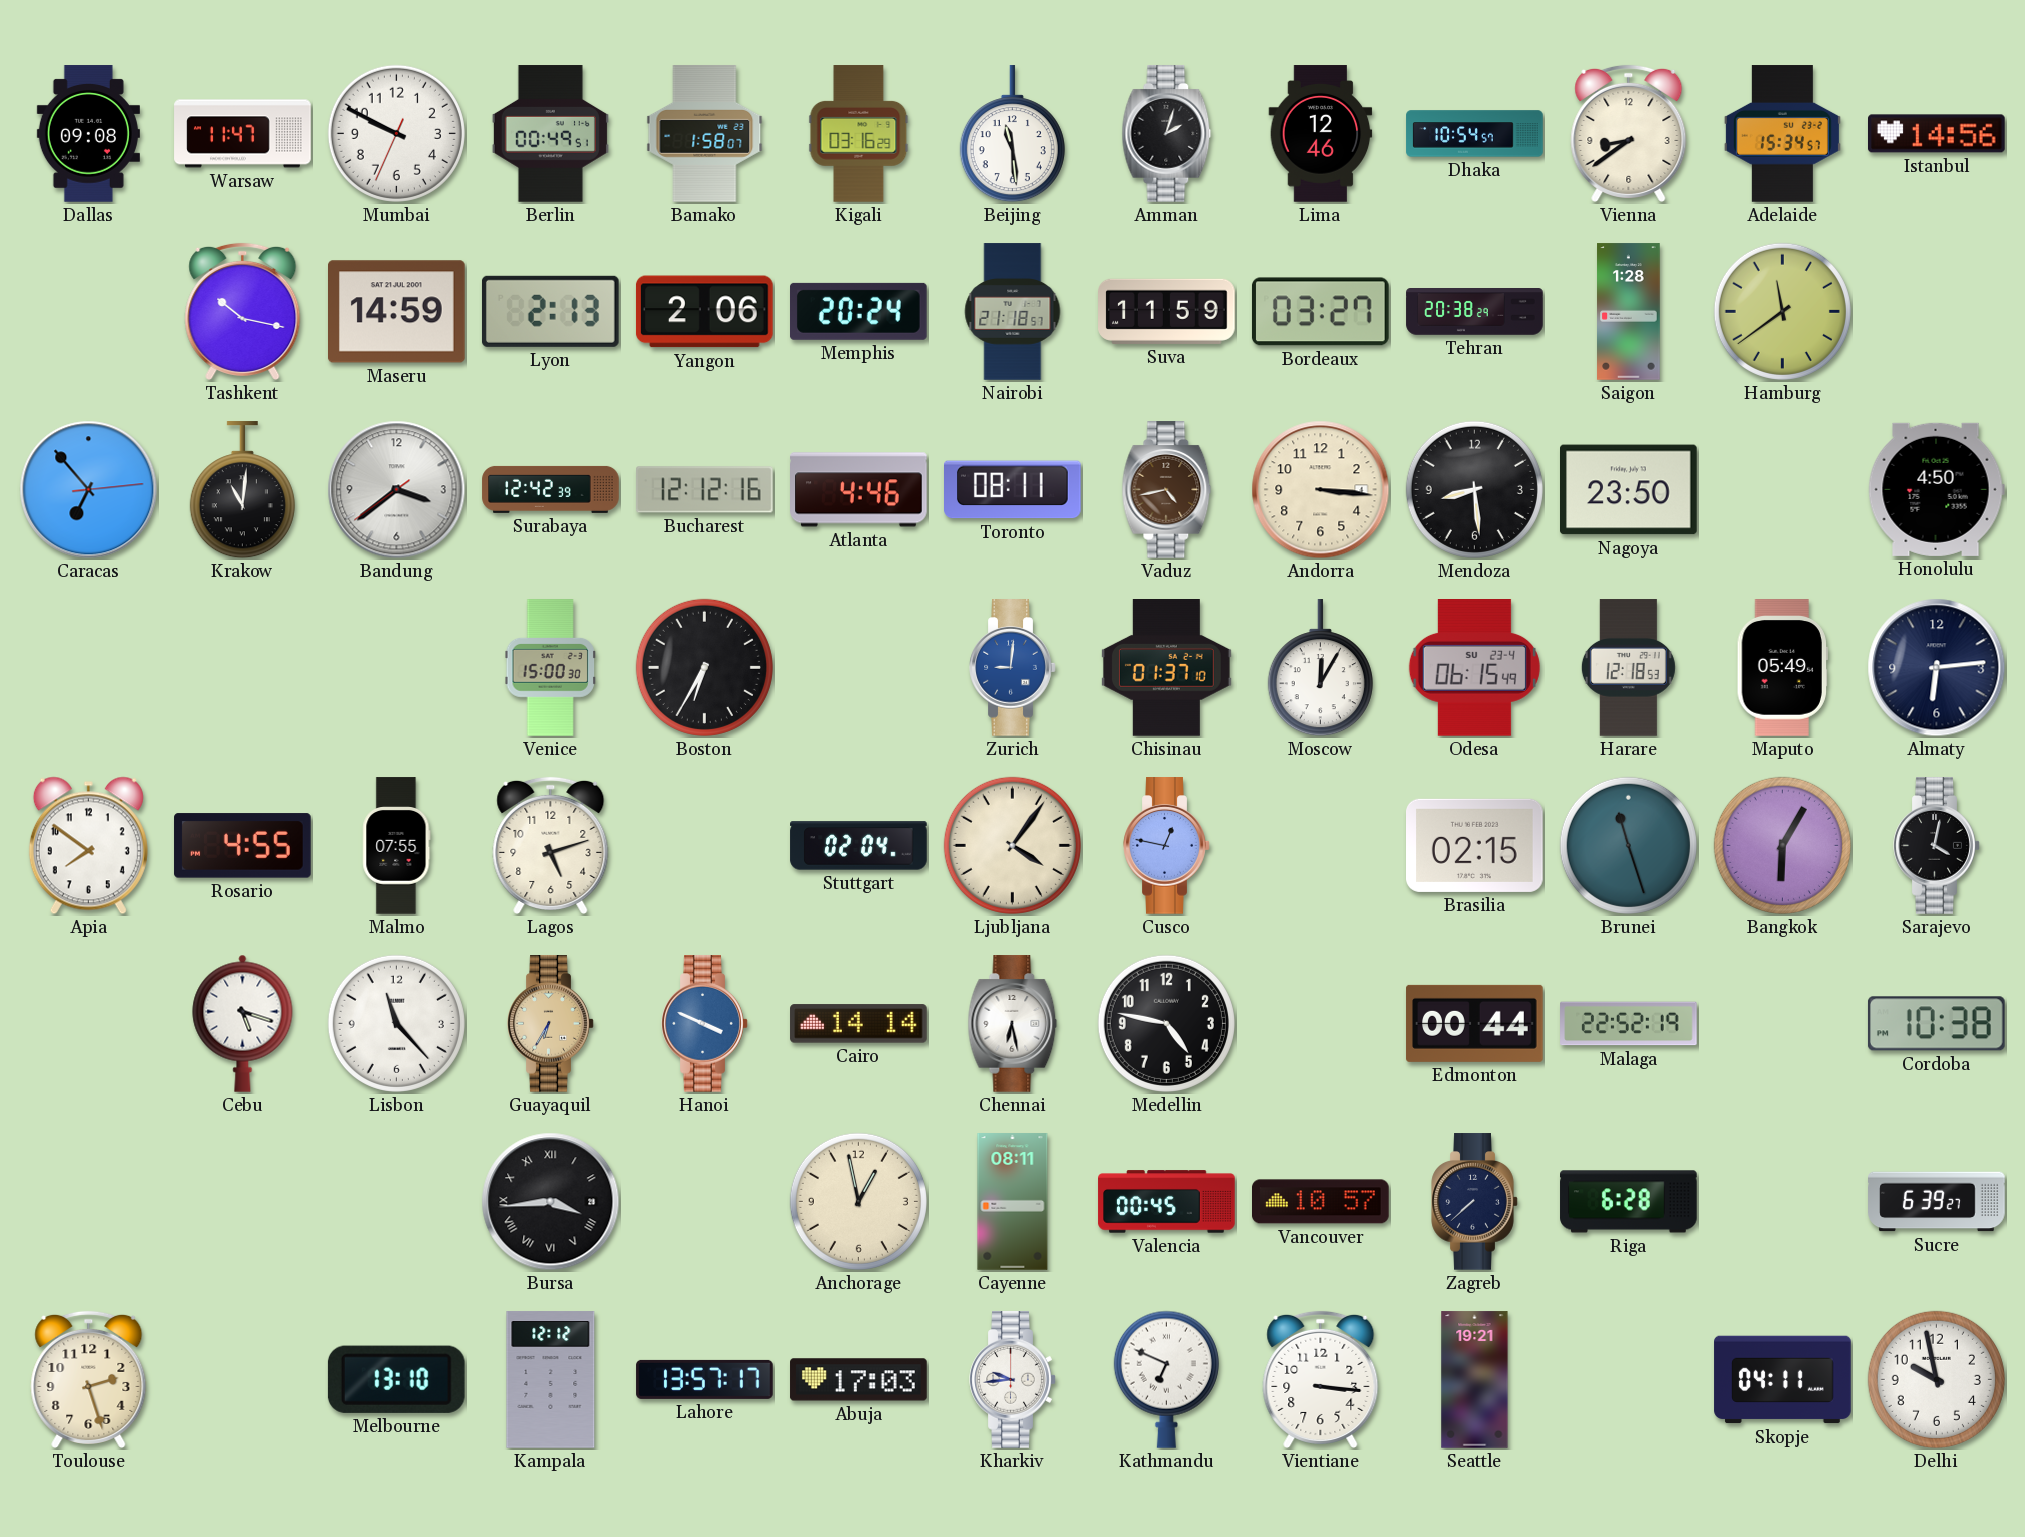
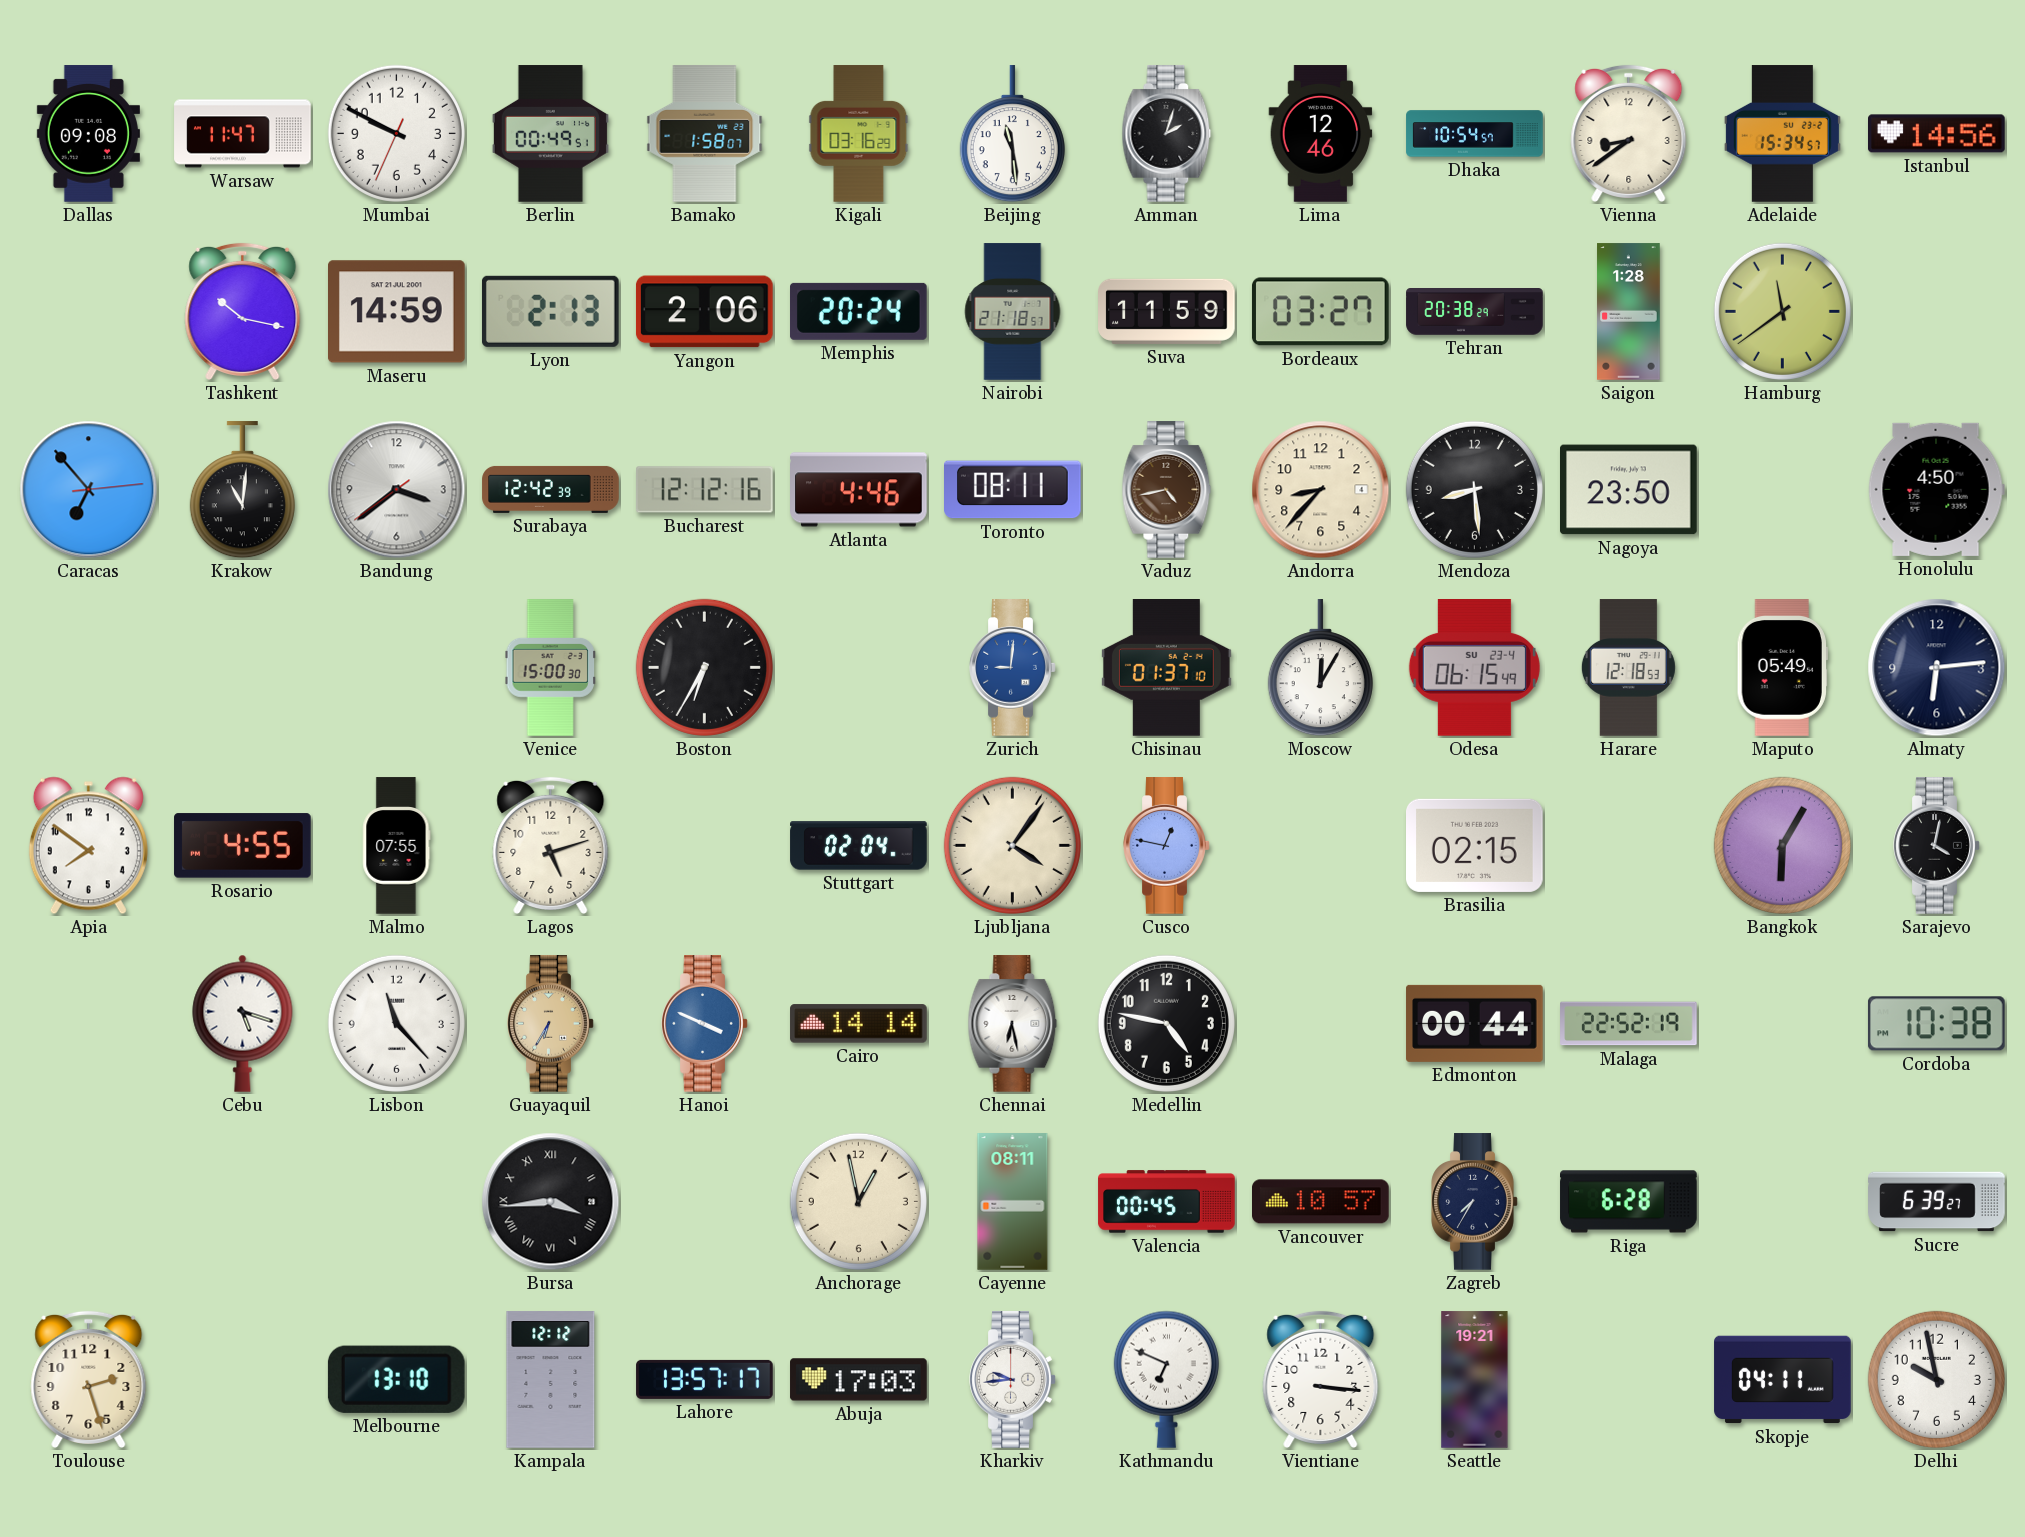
Andorra: 3:16 -> 8:37 (1321, 490)
Brunei: 11:27 -> none (1628, 845)
Zagreb: 7:38 -> 7:35 (1475, 1202)
